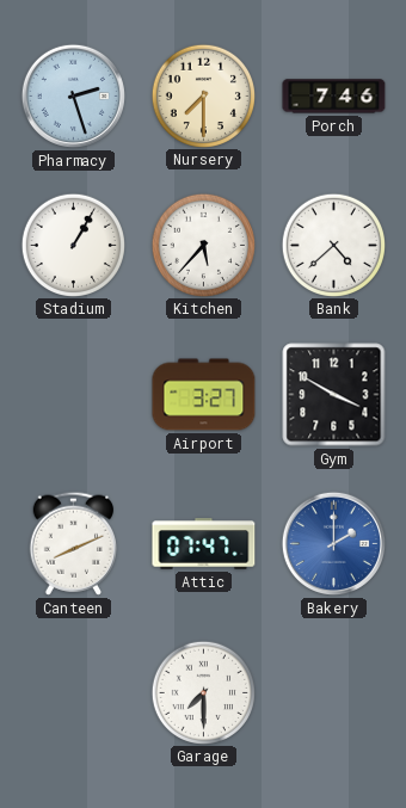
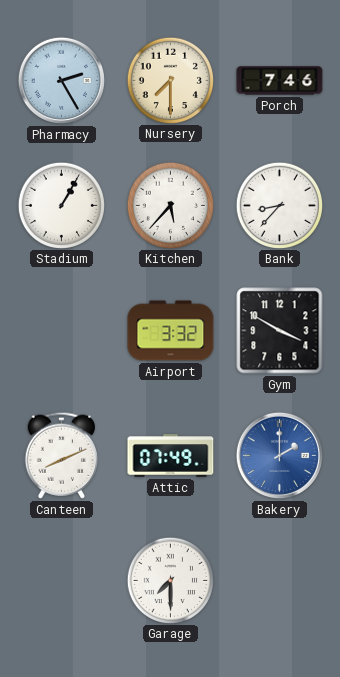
Pharmacy: 2:27 -> 2:25 (61, 80)
Bank: 4:38 -> 8:37 (279, 205)
Airport: 3:27 -> 3:32 (171, 331)
Attic: 07:47 -> 07:49 (171, 456)
